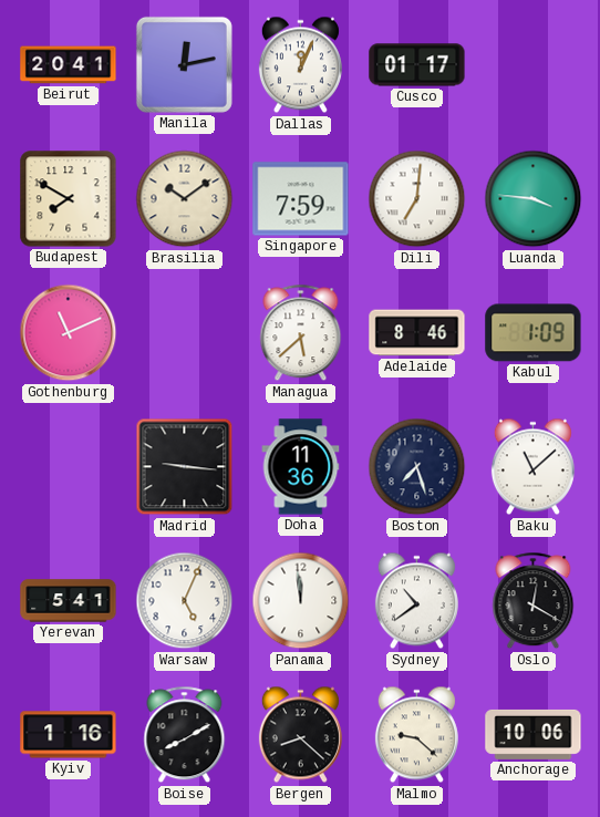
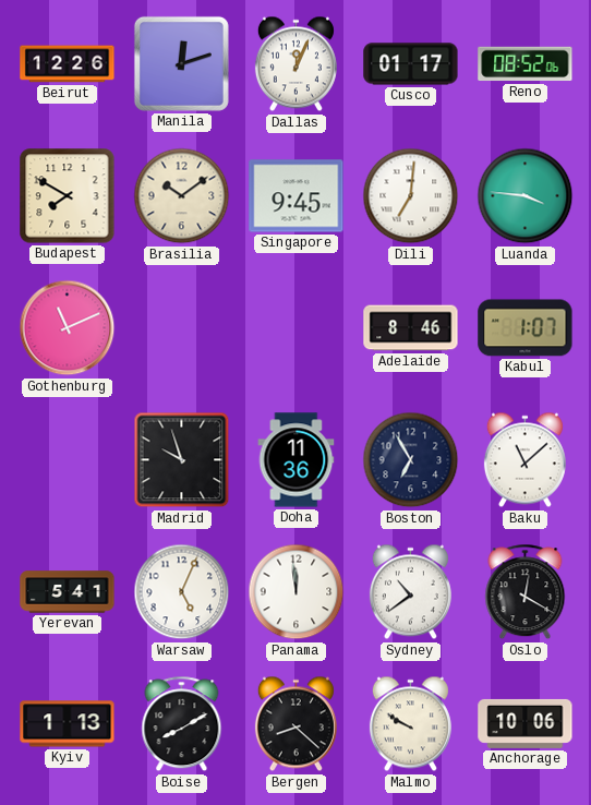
Beirut: 20:41 -> 12:26 (68, 64)
Manila: 12:13 -> 12:12 (181, 63)
Reno: none -> 08:52 (526, 64)
Singapore: 7:59 -> 9:45 (297, 196)
Managua: 5:38 -> none (301, 333)
Kabul: 1:09 -> 1:07 (526, 328)
Madrid: 9:16 -> 9:57 (182, 460)
Boston: 7:27 -> 6:55 (411, 460)
Kyiv: 1:16 -> 1:13 (68, 724)
Malmo: 9:22 -> 9:50 (410, 724)
